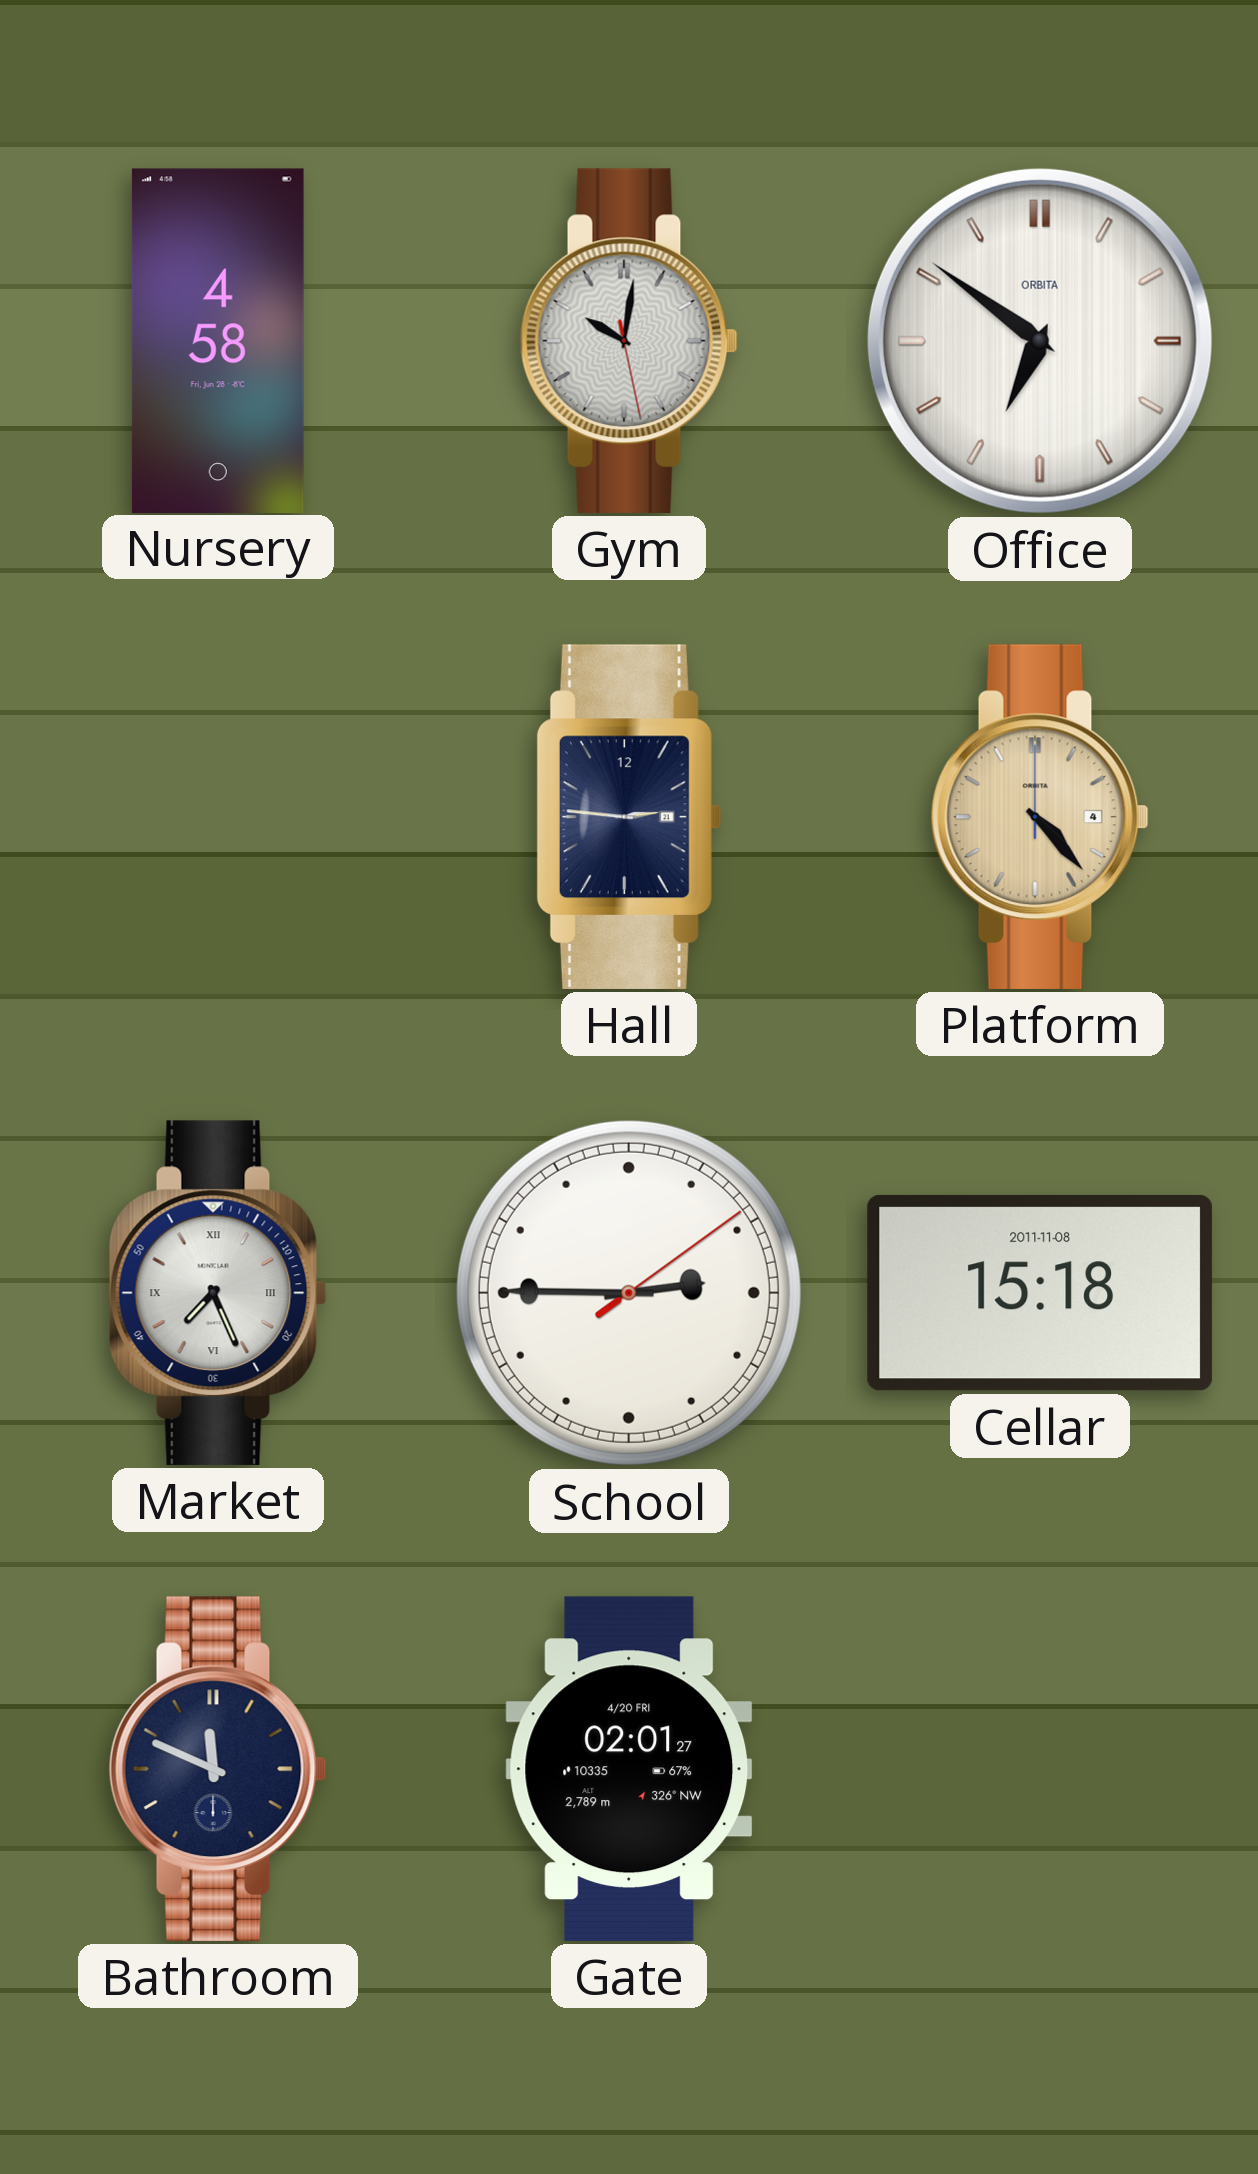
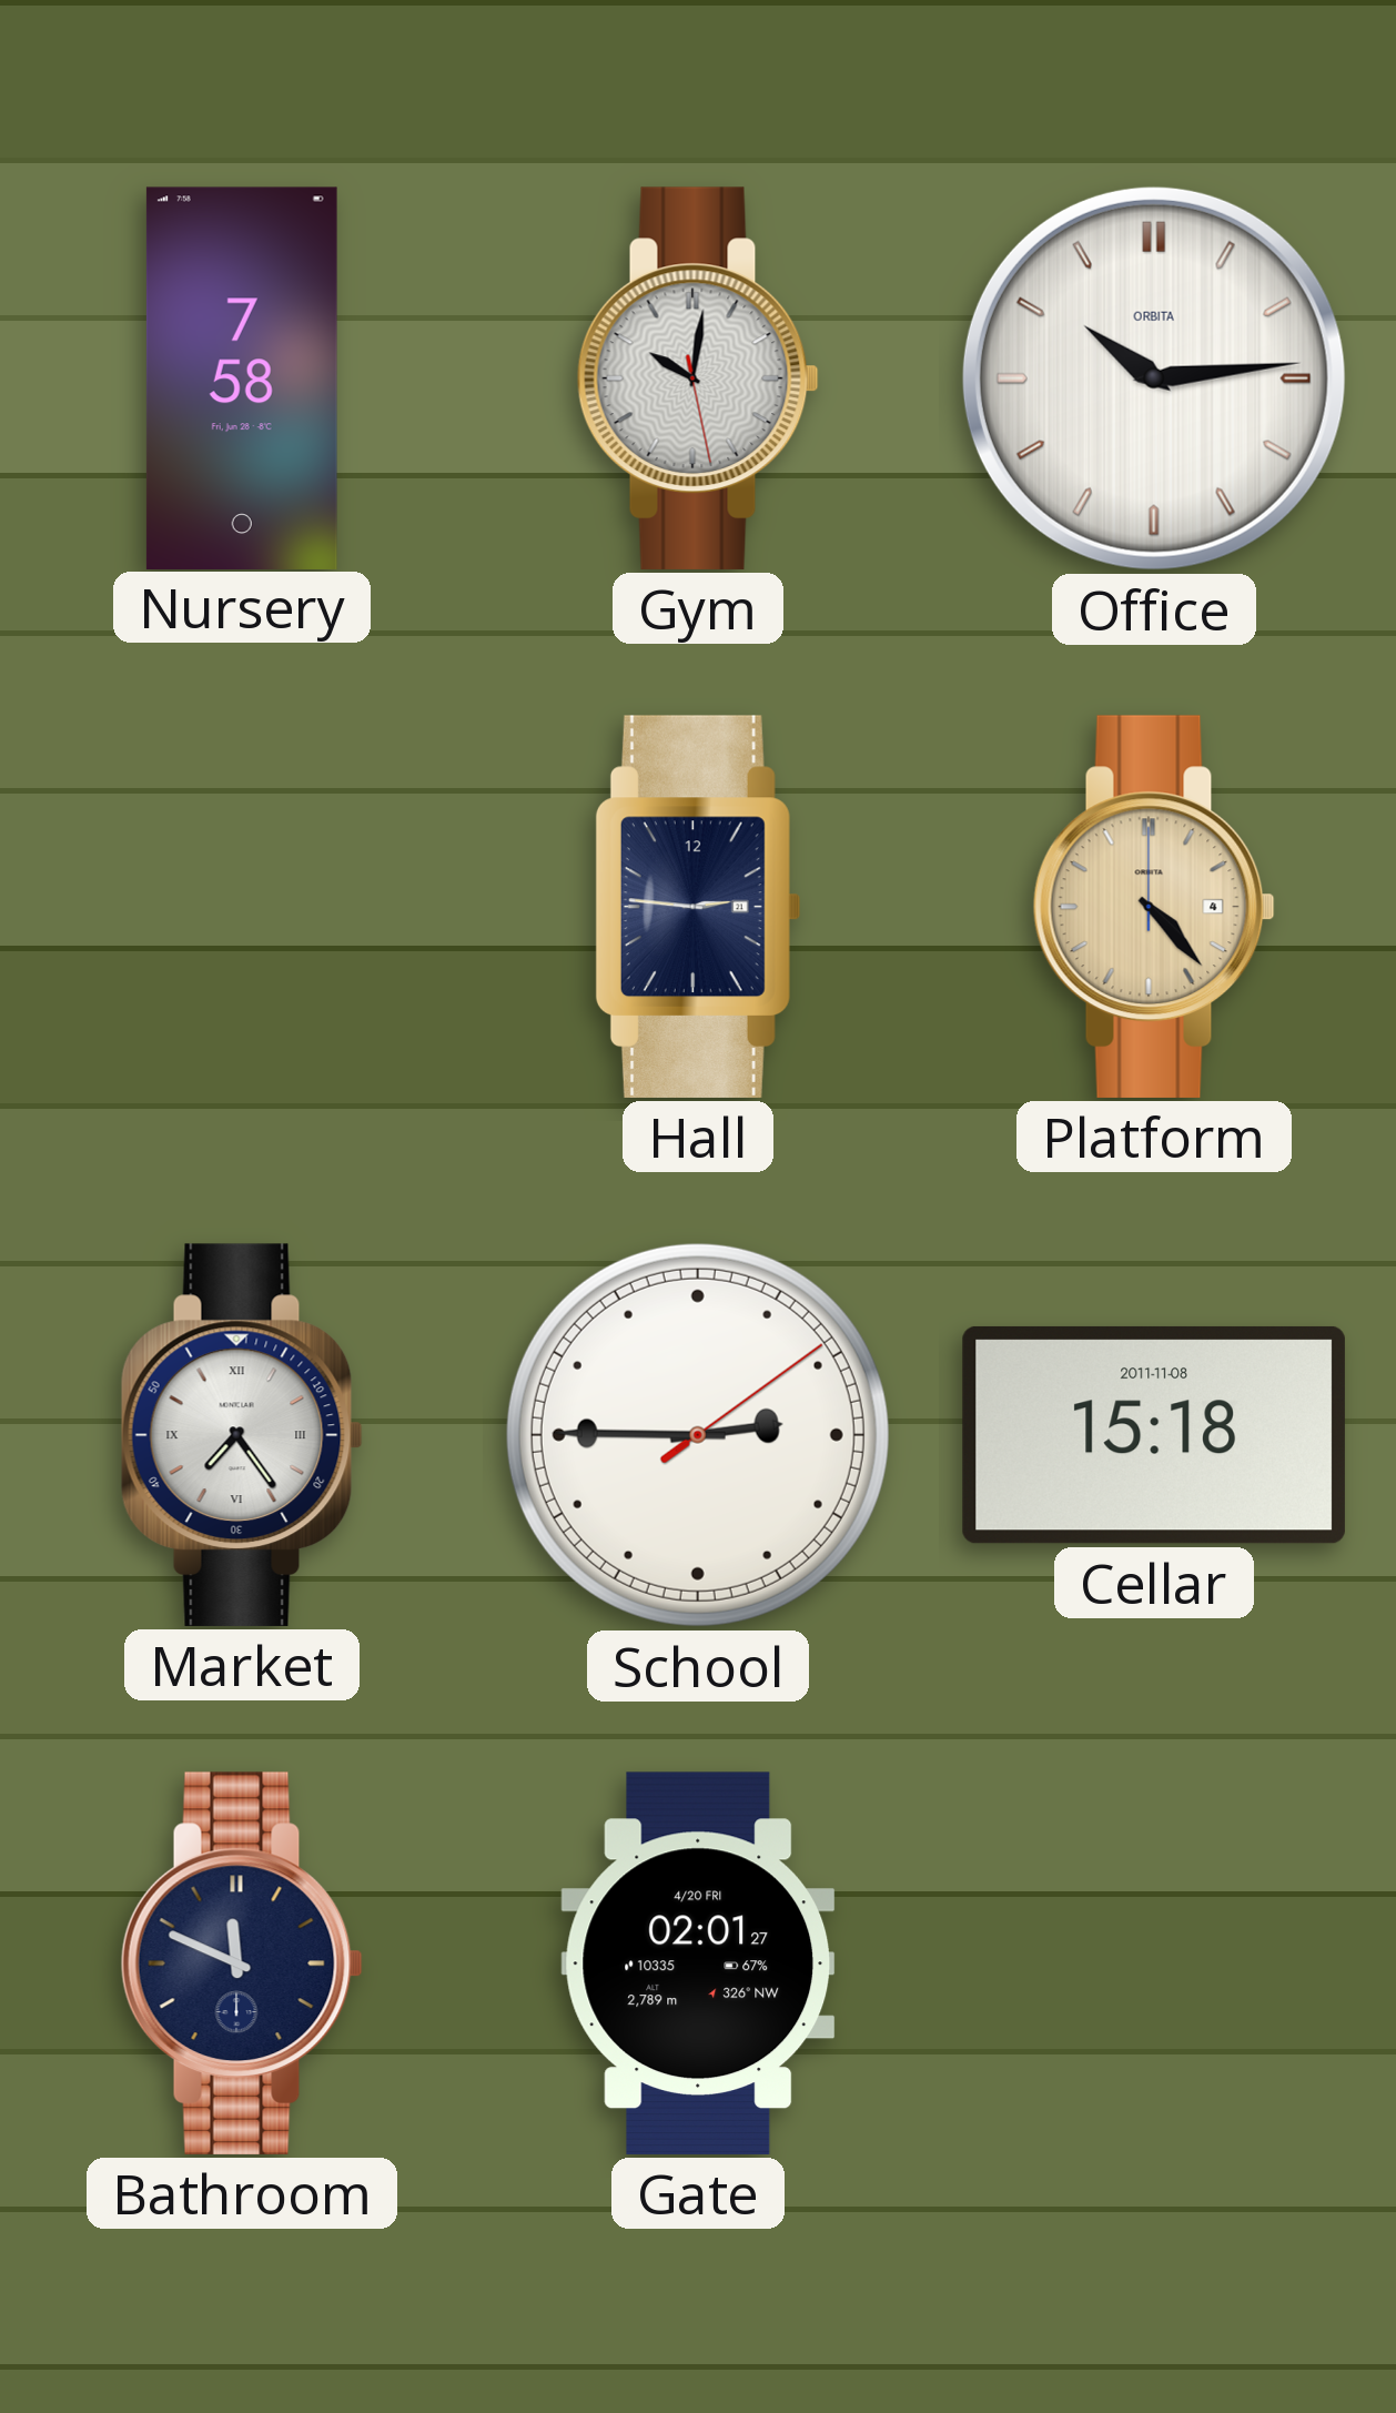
Nursery: 4:58 -> 7:58 (242, 377)
Office: 6:51 -> 10:14 (1154, 378)
Market: 7:26 -> 7:24 (242, 1435)
